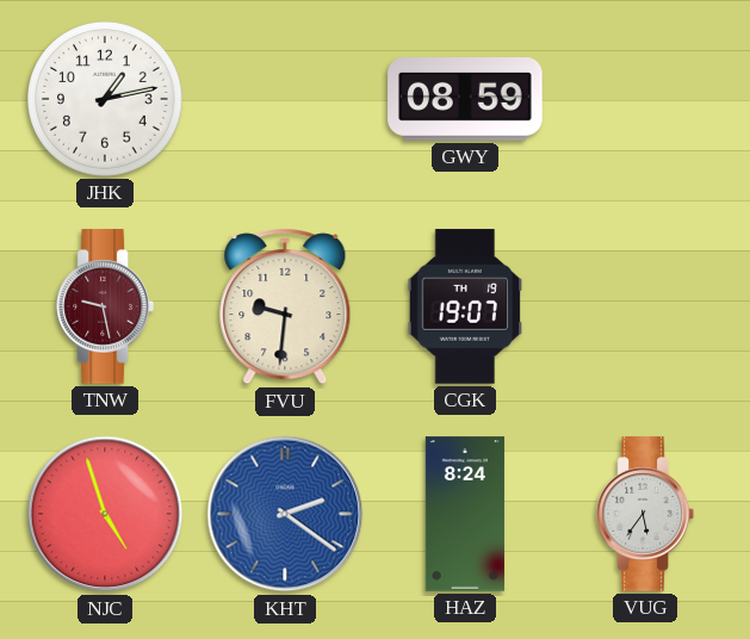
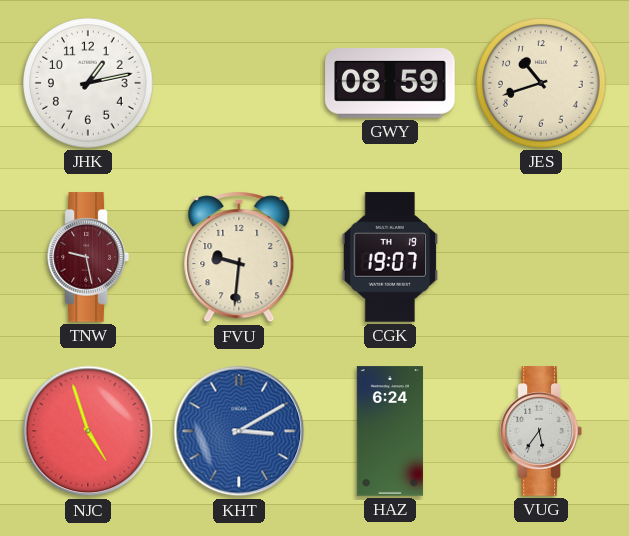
JES: none -> 10:42 (542, 84)
KHT: 2:21 -> 3:10 (239, 431)
HAZ: 8:24 -> 6:24 (390, 431)
